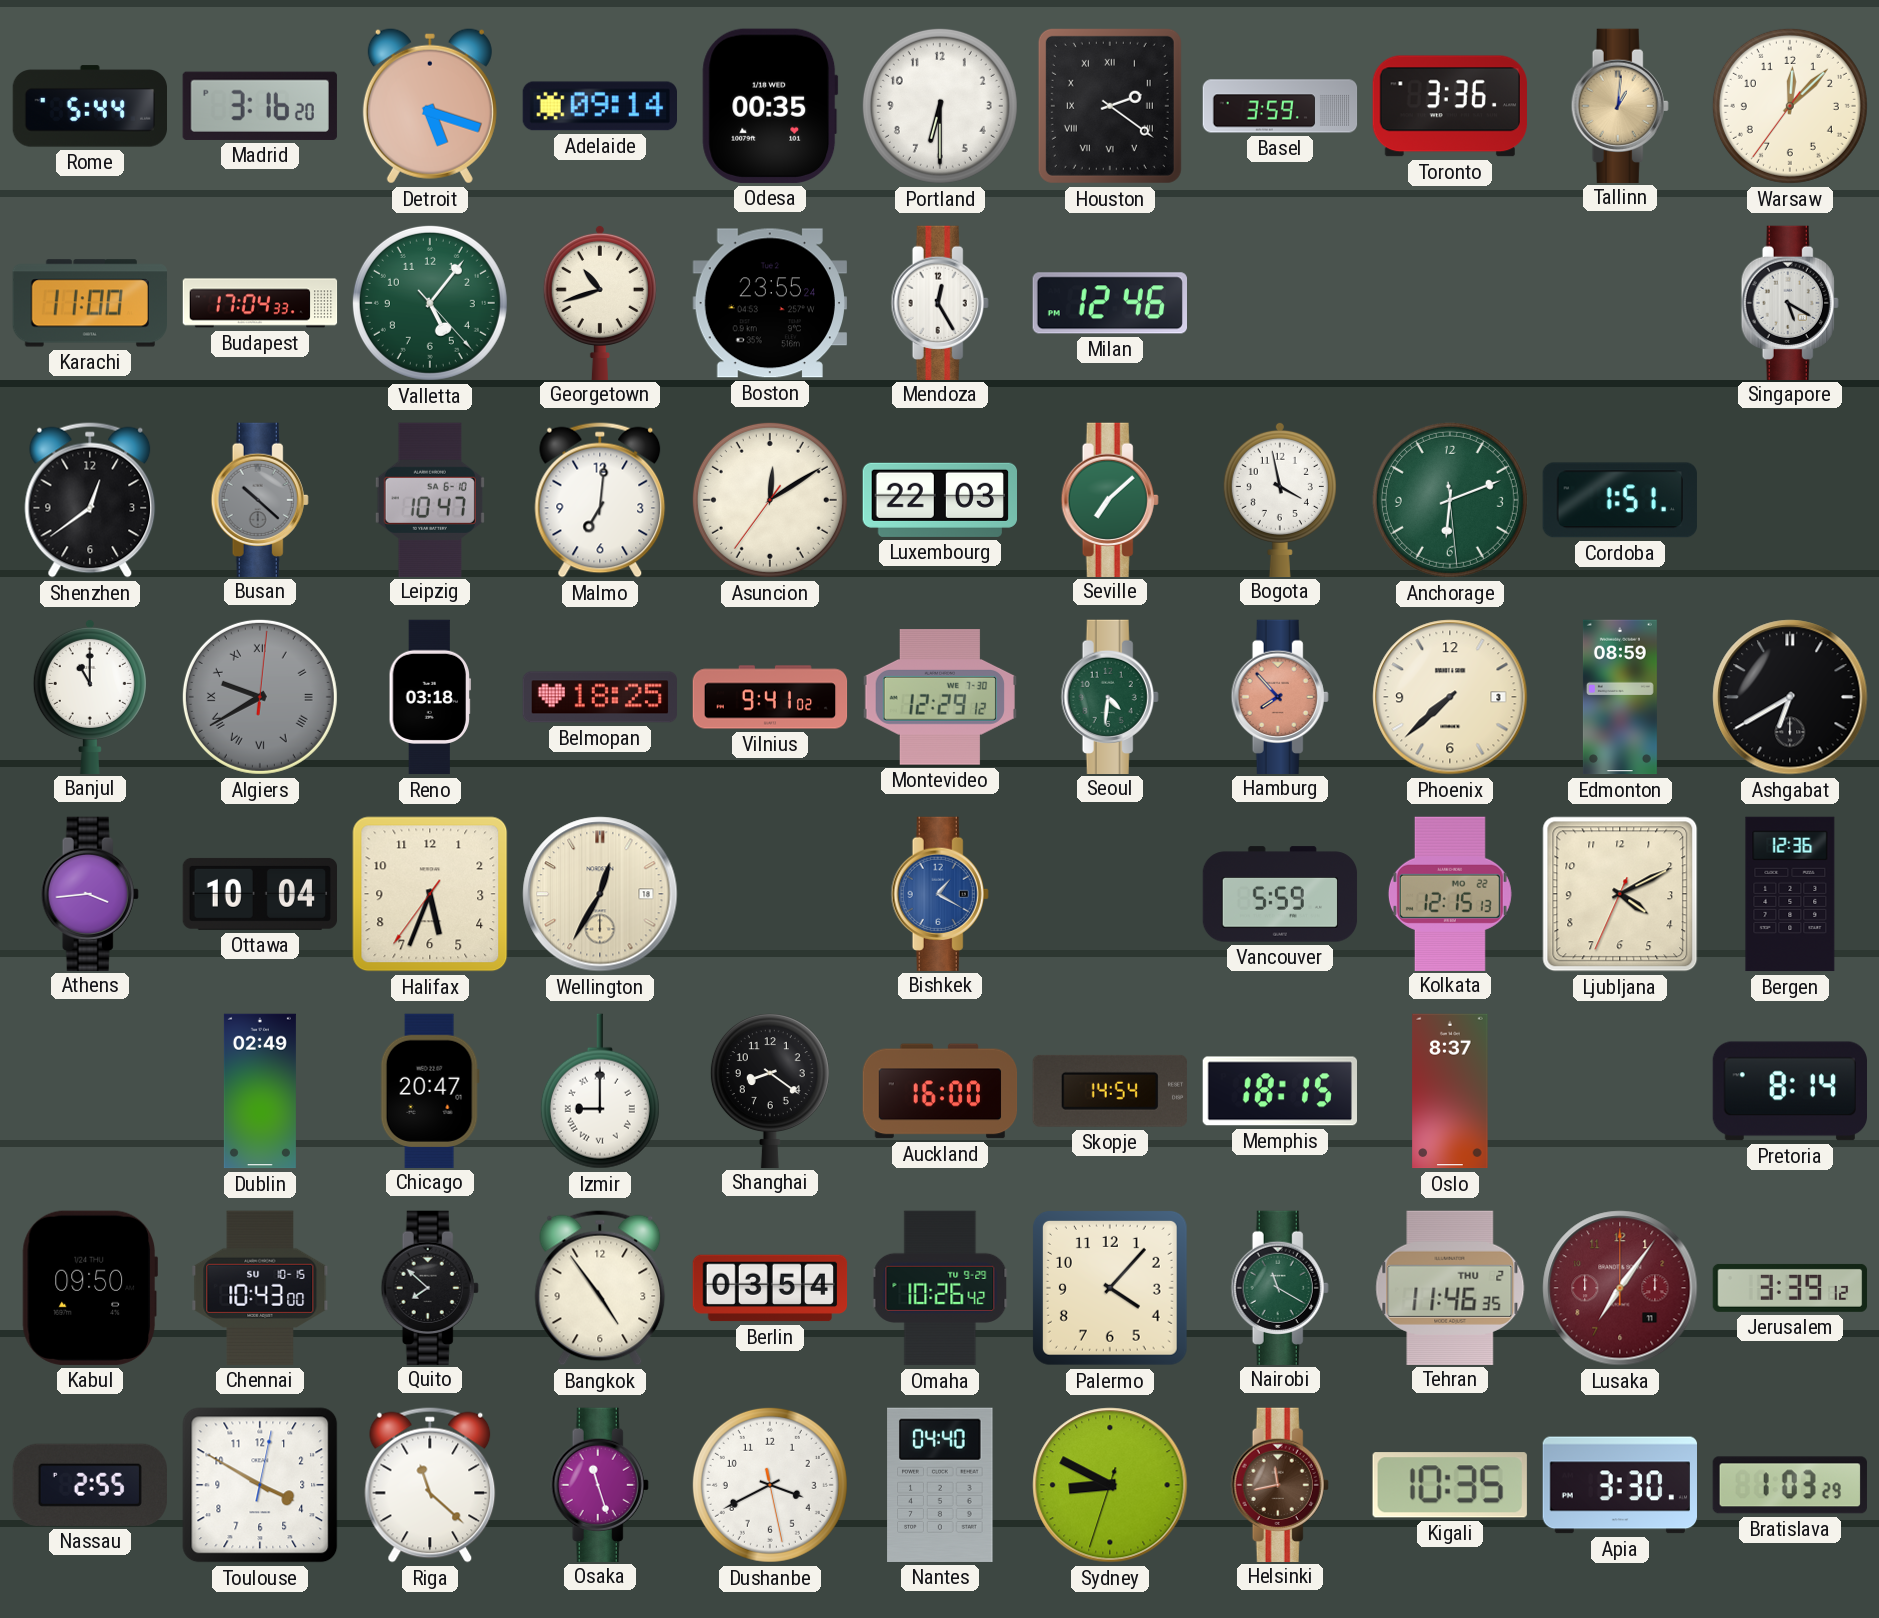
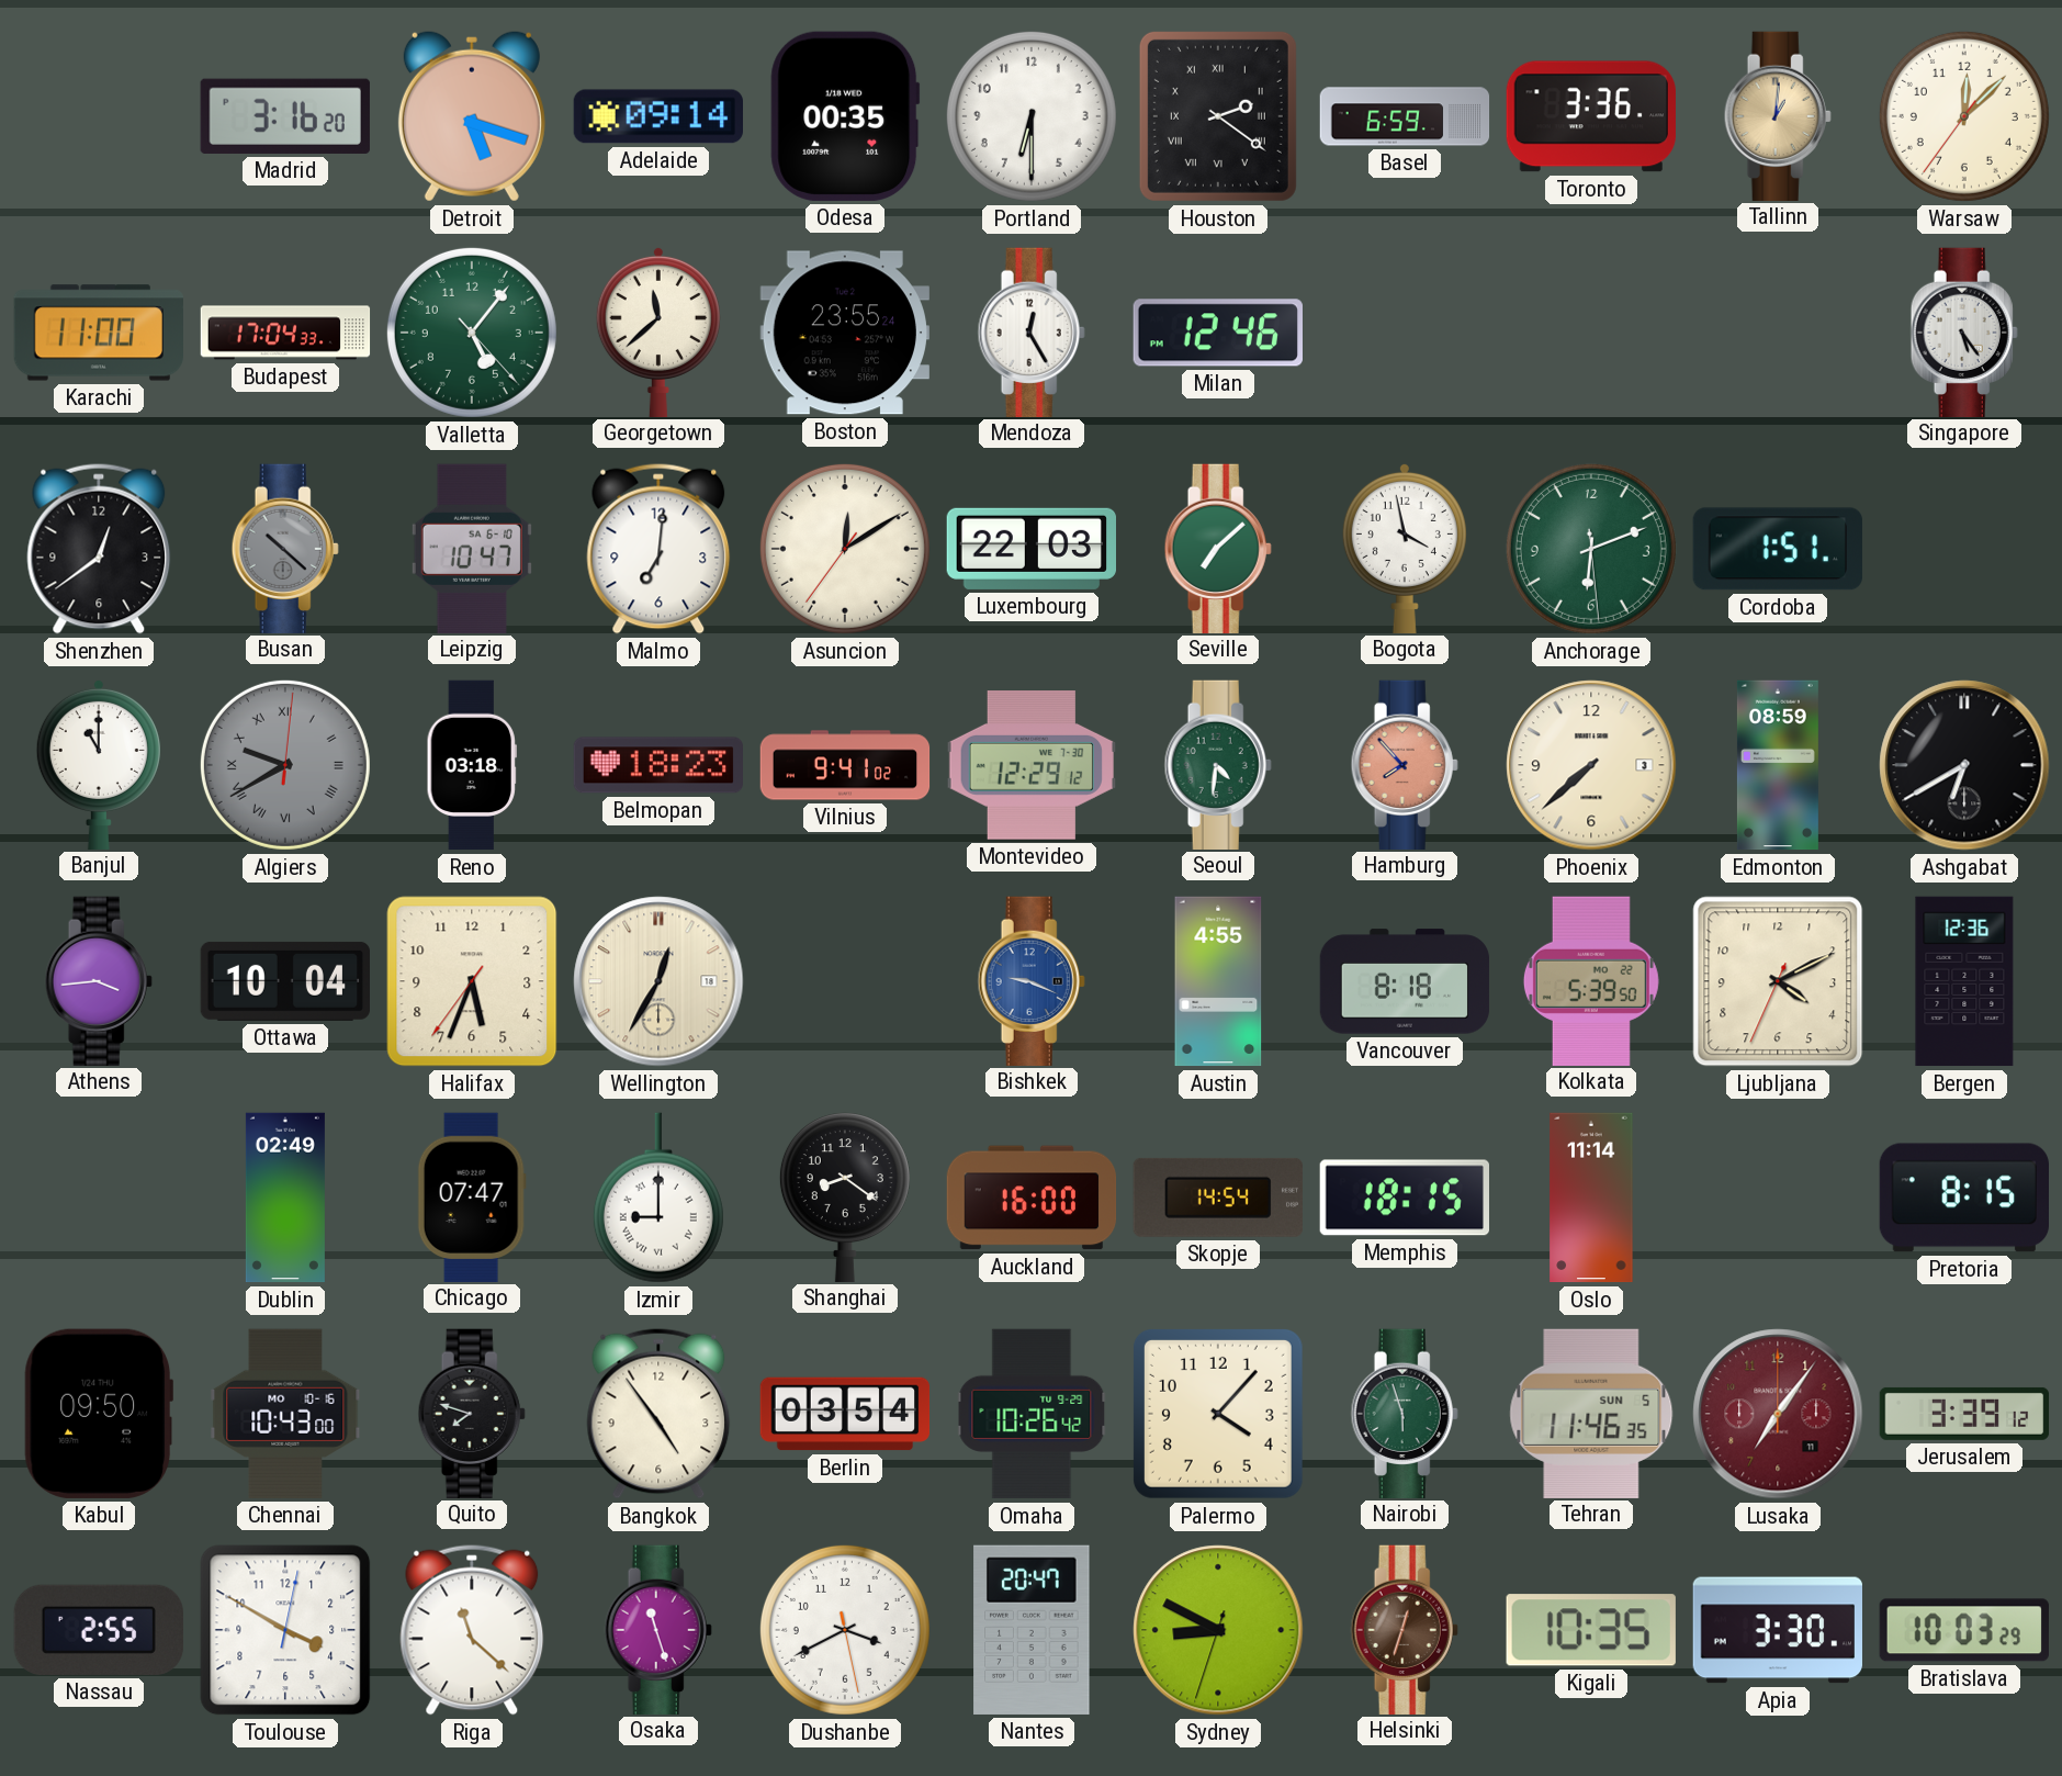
Rome: 5:44 -> none (89, 106)
Basel: 3:59 -> 6:59 (1405, 116)
Georgetown: 10:42 -> 11:38 (658, 331)
Singapore: 5:20 -> 5:24 (1964, 331)
Belmopan: 18:25 -> 18:23 (657, 765)
Bishkek: 1:20 -> 9:19 (1032, 980)
Austin: none -> 4:55 (1218, 981)
Vancouver: 5:59 -> 8:18 (1405, 981)
Kolkata: 12:15 -> 5:39 (1591, 980)
Chicago: 20:47 -> 07:47 (472, 1196)
Oslo: 8:37 -> 11:14 (1591, 1198)
Pretoria: 8:14 -> 8:15 (1963, 1198)
Chennai date: SU 10-15 -> MO 10-16 (285, 1414)
Quito: 7:52 -> 7:48 (472, 1413)
Nairobi: 11:20 -> 5:57 (1405, 1413)
Tehran date: THU 2 -> SUN 5 (1591, 1413)
Nantes: 04:40 -> 20:47 (1032, 1630)
Helsinki: 11:43 -> 12:33 (1405, 1629)
Bratislava: 1:03 -> 10:03 (1964, 1630)
